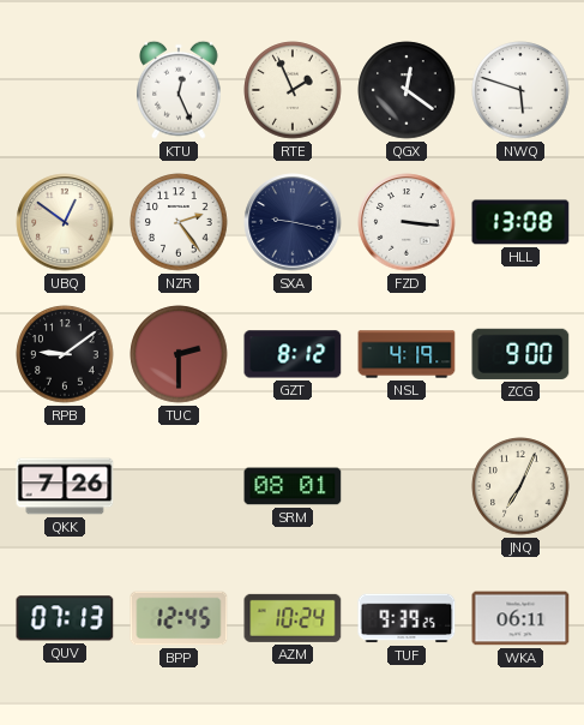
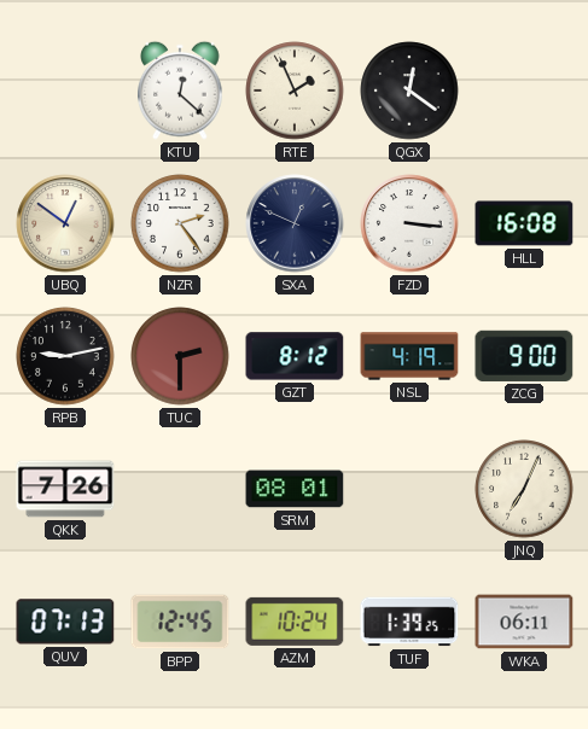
KTU: 12:26 -> 12:22 (181, 91)
NWQ: 5:48 -> none (520, 90)
SXA: 9:17 -> 12:49 (295, 223)
HLL: 13:08 -> 16:08 (524, 223)
RPB: 9:09 -> 9:13 (65, 356)
TUF: 9:39 -> 1:39 (409, 622)
